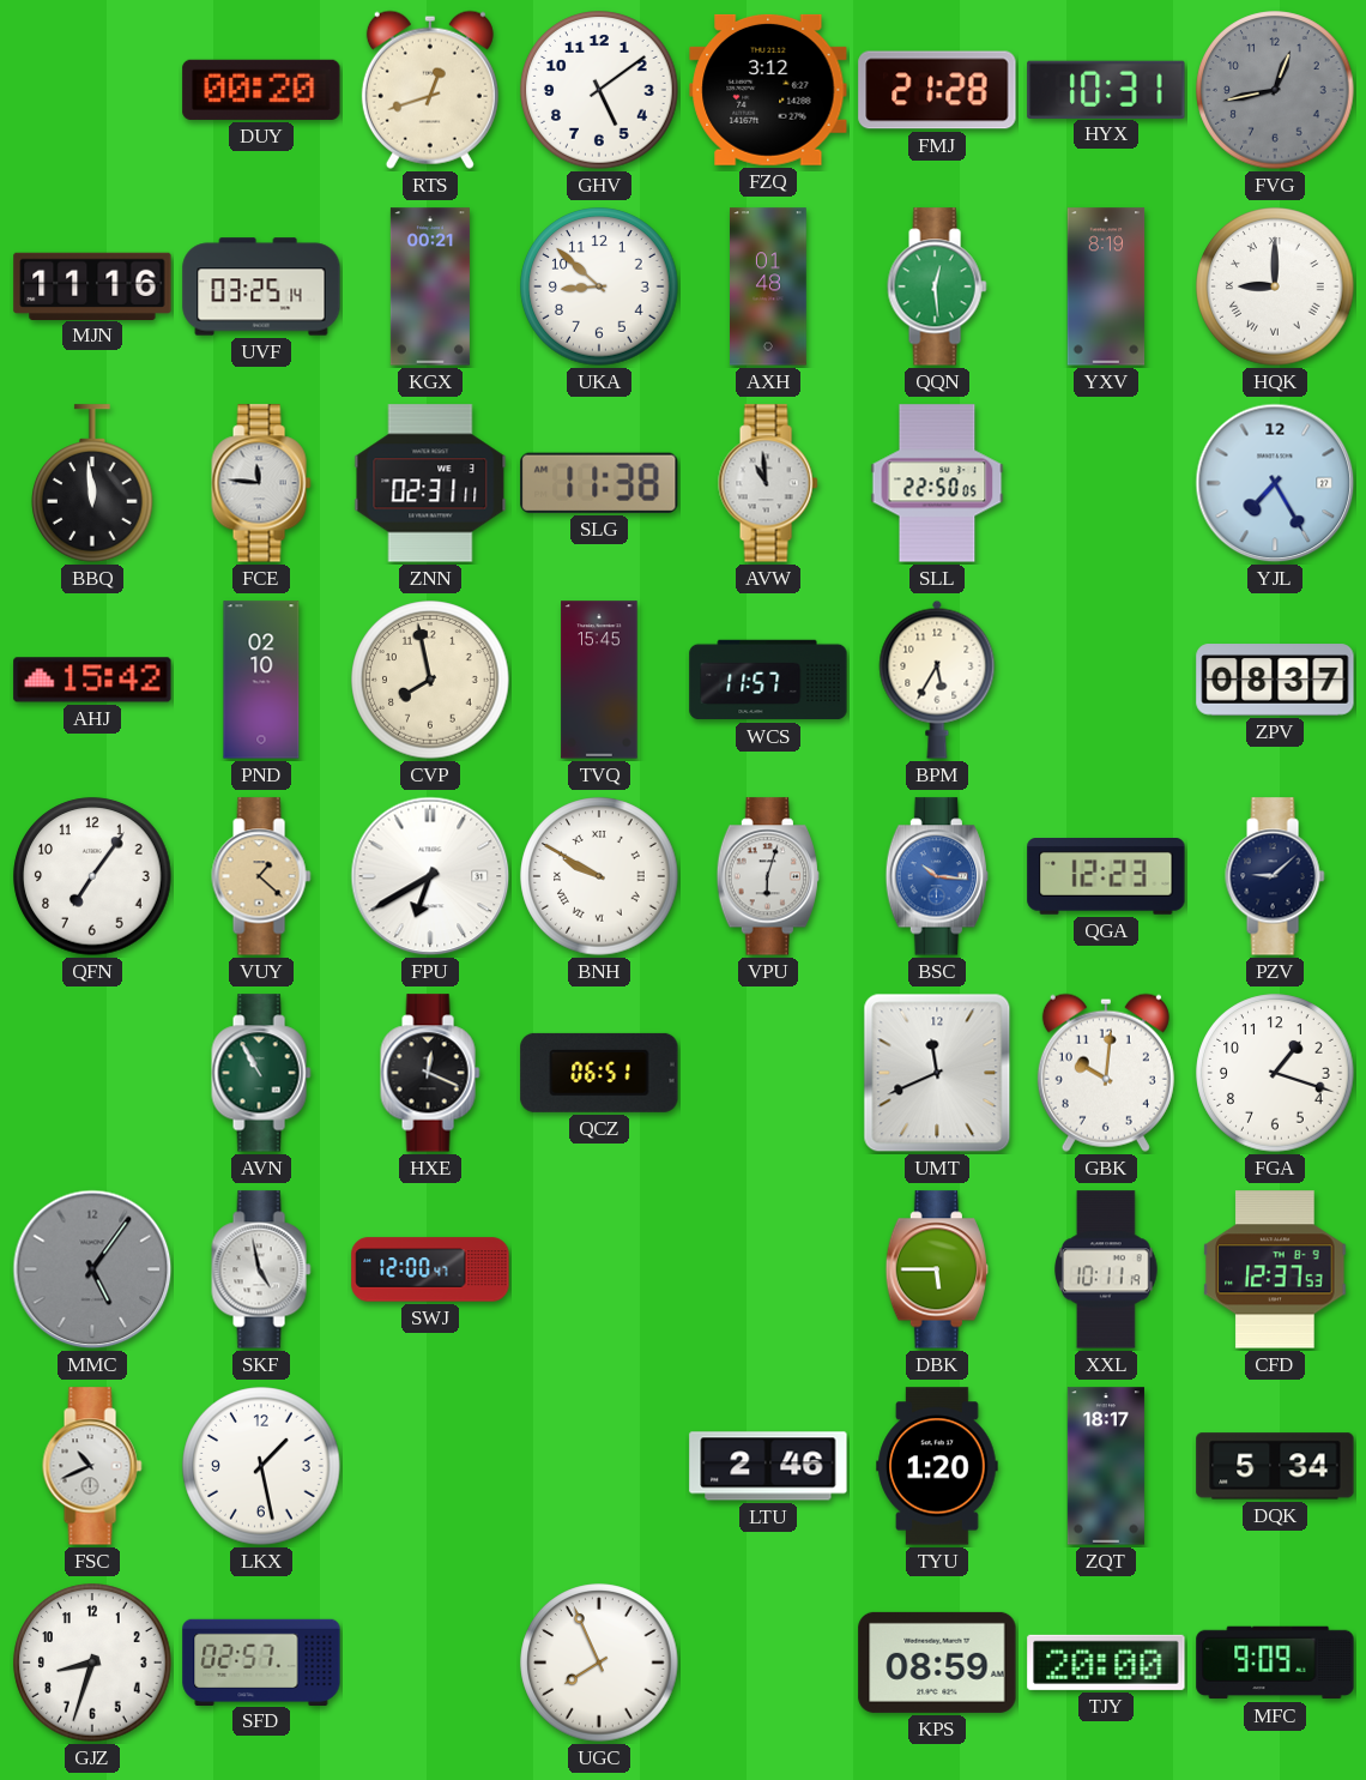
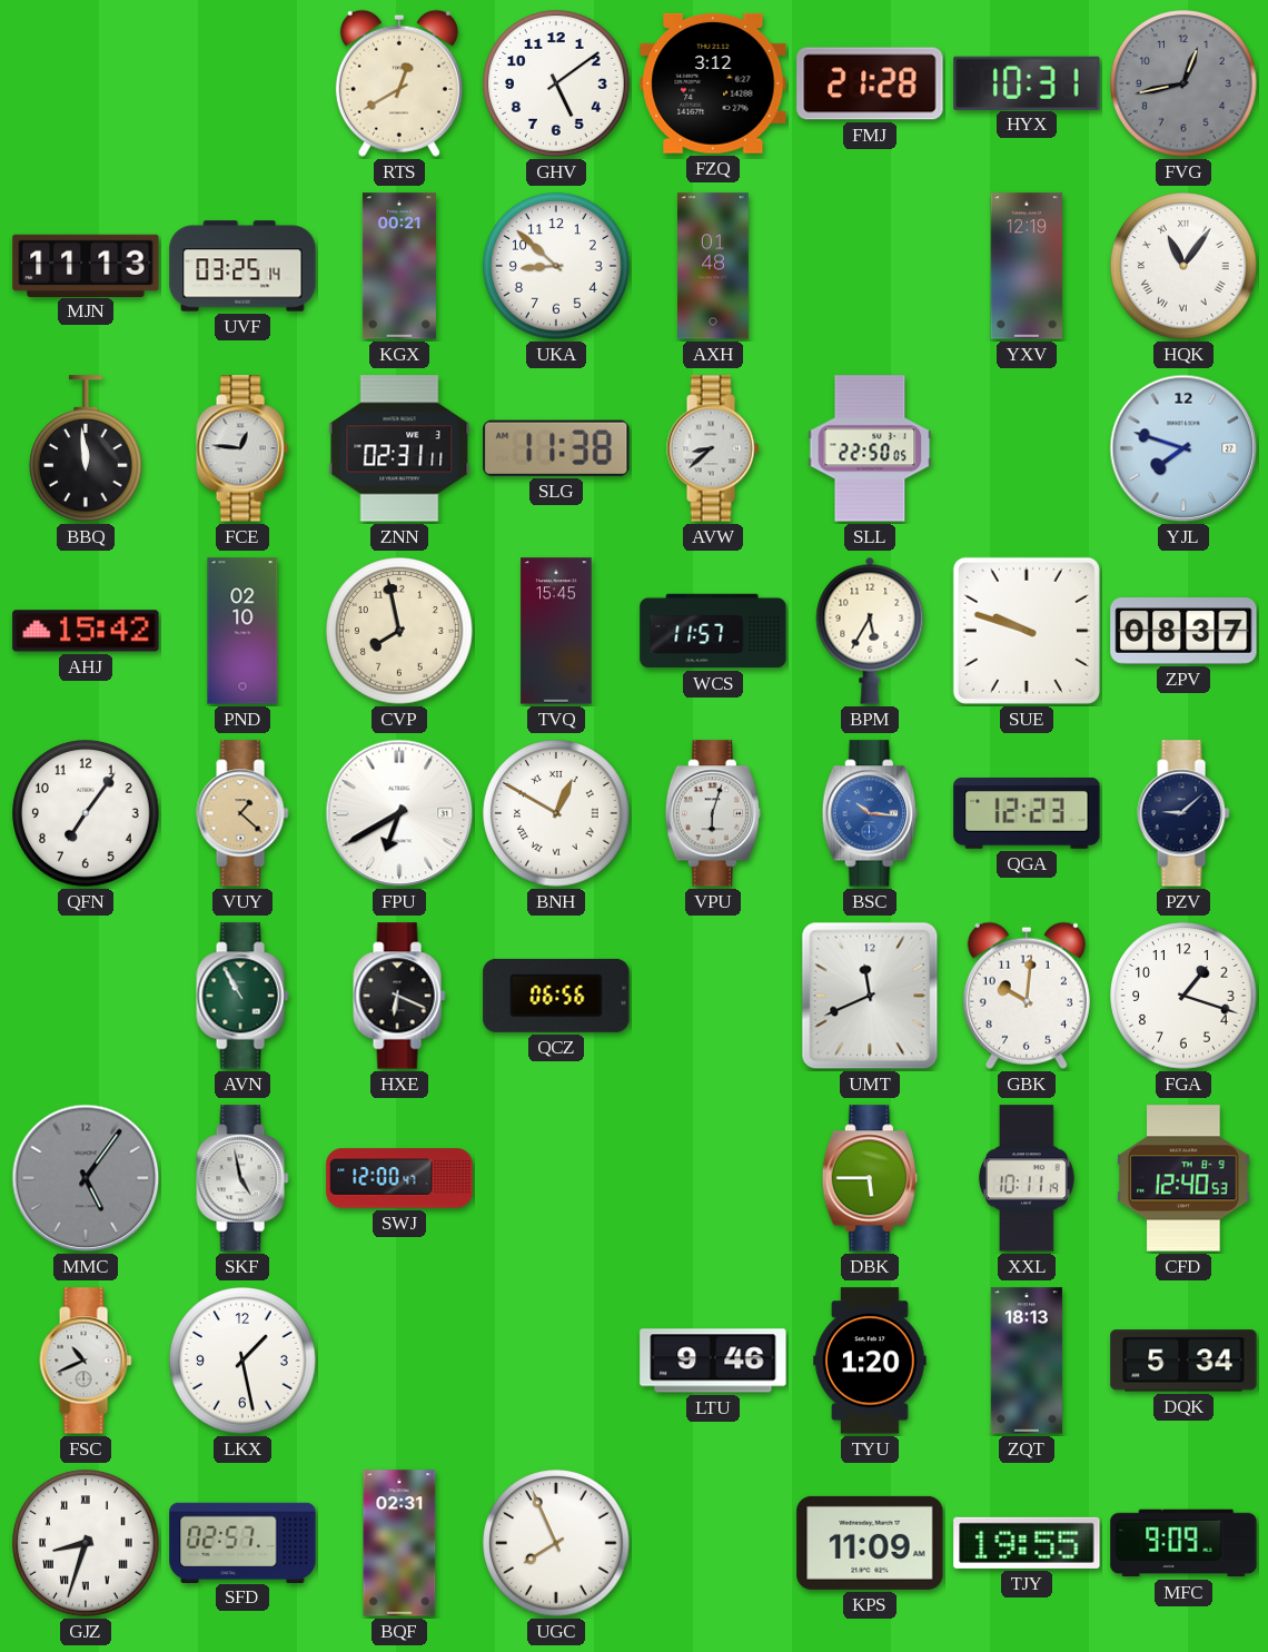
DUY: 00:20 -> none (261, 90)
RTS: 12:42 -> 12:40 (399, 83)
MJN: 11:16 -> 11:13 (86, 265)
QQN: 12:29 -> none (937, 286)
YXV: 8:19 -> 12:19 (1027, 266)
HQK: 9:00 -> 11:06 (1183, 266)
FCE: 11:46 -> 12:46 (242, 448)
AVW: 10:59 -> 8:38 (713, 448)
YJL: 7:25 -> 7:48 (1183, 448)
SUE: none -> 9:48 (1027, 631)
BNH: 9:50 -> 12:50 (556, 813)
HXE: 12:19 -> 6:19 (399, 996)
QCZ: 06:51 -> 06:56 (556, 996)
CFD: 12:37 -> 12:40 (1183, 1178)
LTU: 2:46 -> 9:46 (713, 1361)
ZQT: 18:17 -> 18:13 (1027, 1361)
GJZ numerals: Arabic -> Roman (86, 1543)
BQF: none -> 02:31 (399, 1543)
KPS: 08:59 -> 11:09 (870, 1543)
TJY: 20:00 -> 19:55 (1027, 1543)
